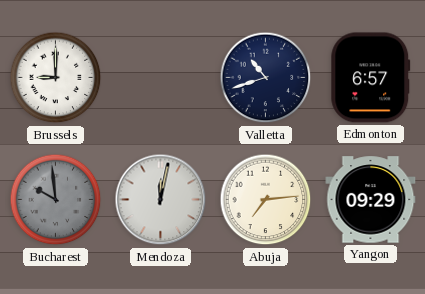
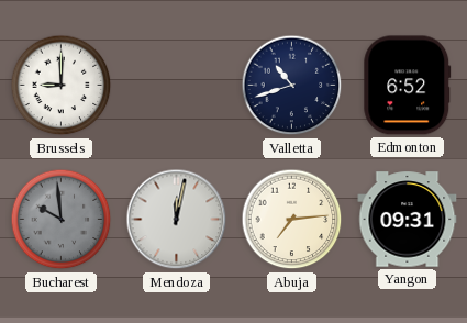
Edmonton: 6:57 -> 6:52 (408, 86)
Yangon: 09:29 -> 09:31 (408, 220)
